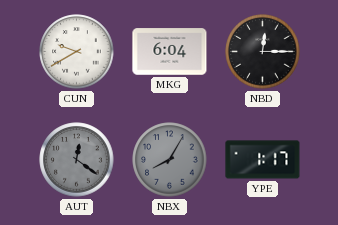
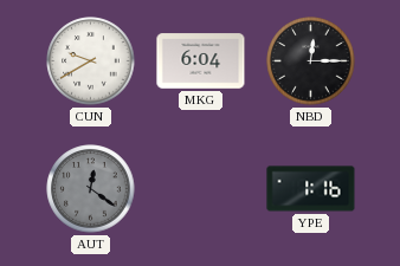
NBX: 8:05 -> none (170, 160)
YPE: 1:17 -> 1:16 (311, 189)
